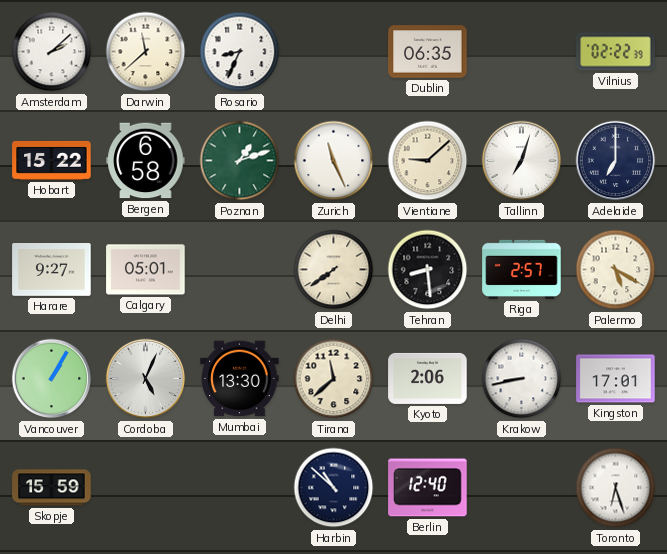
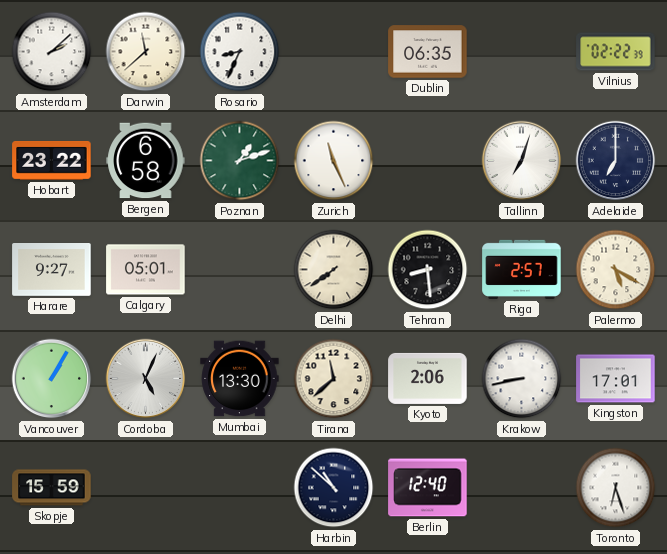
Hobart: 15:22 -> 23:22 (52, 161)
Vientiane: 9:08 -> none (428, 161)
